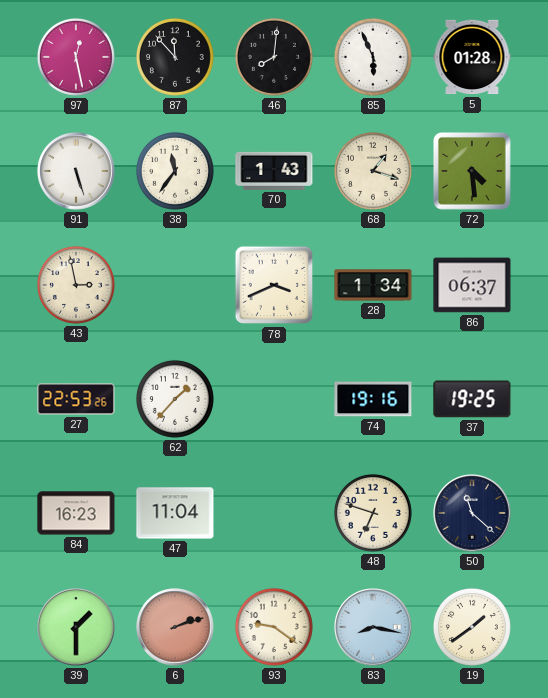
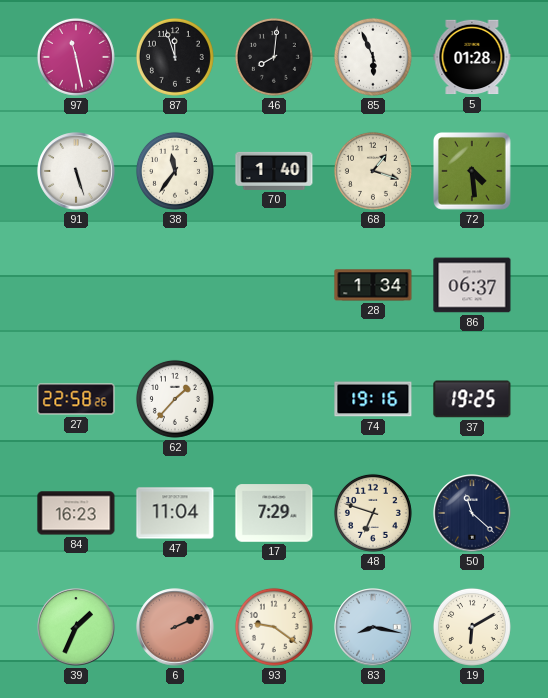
97: 12:28 -> 11:28 (76, 57)
87: 11:53 -> 11:57 (175, 57)
70: 1:43 -> 1:40 (274, 171)
43: 2:58 -> none (76, 285)
78: 3:41 -> none (274, 285)
27: 22:53 -> 22:58 (76, 399)
17: none -> 7:29 (274, 513)
39: 1:30 -> 1:34 (76, 627)
6: 2:12 -> 2:11 (175, 627)
19: 1:39 -> 6:10 (472, 627)
